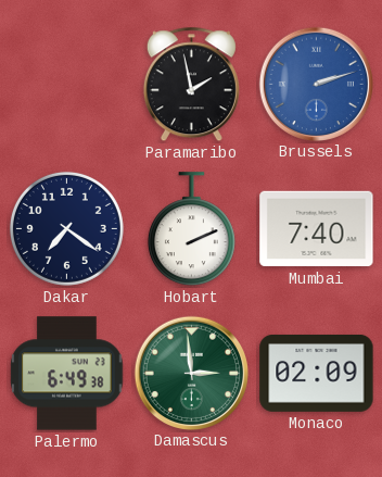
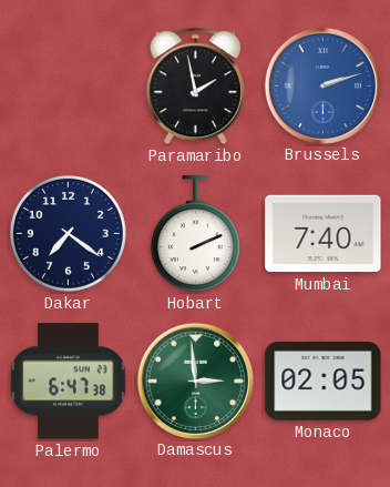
Palermo: 6:49 -> 6:47 (69, 382)
Monaco: 02:09 -> 02:05 (324, 382)
